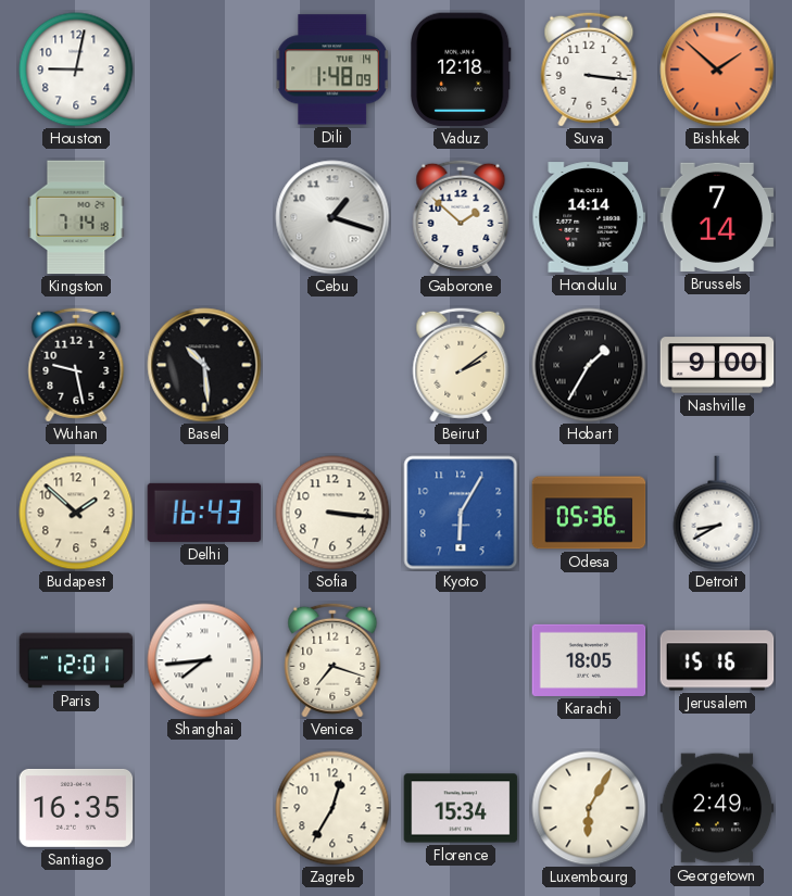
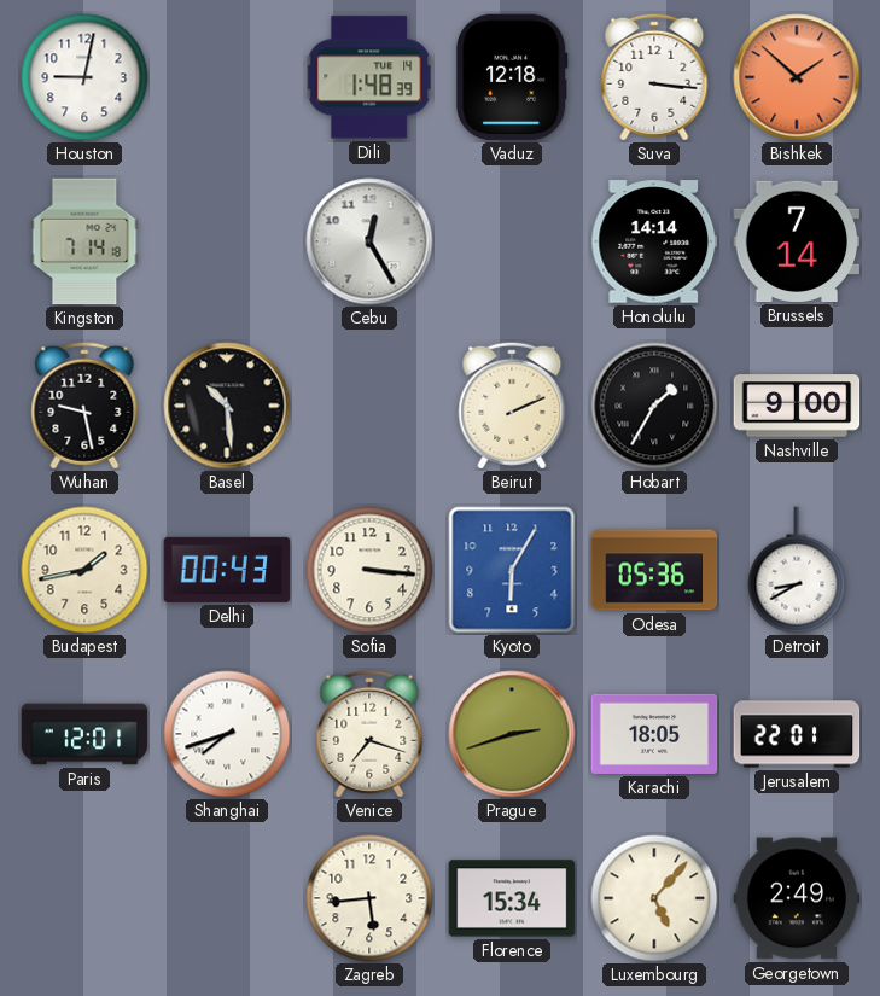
Dili: 1:48:09 -> 1:48:39 (369, 77)
Cebu: 1:18 -> 12:25 (369, 241)
Gaborone: 1:52 -> none (461, 217)
Beirut: 2:09 -> 2:11 (512, 406)
Budapest: 1:52 -> 1:43 (84, 570)
Delhi: 16:43 -> 00:43 (227, 570)
Shanghai: 7:44 -> 7:42 (227, 734)
Prague: none -> 2:42 (512, 734)
Jerusalem: 15:16 -> 22:01 (797, 734)
Santiago: 16:35 -> none (76, 808)
Zagreb: 12:35 -> 5:44 (369, 898)
Luxembourg: 6:05 -> 5:07 (654, 898)
